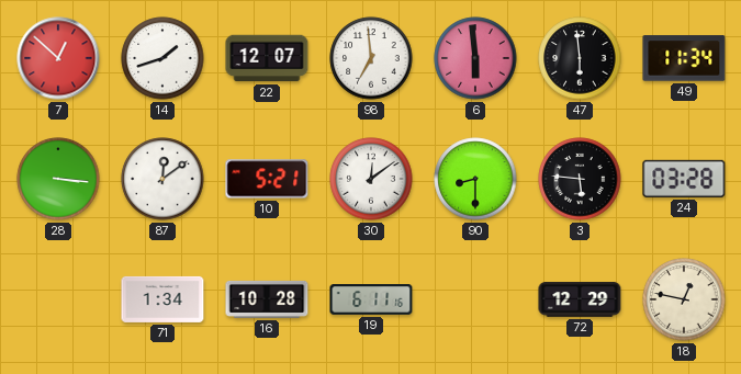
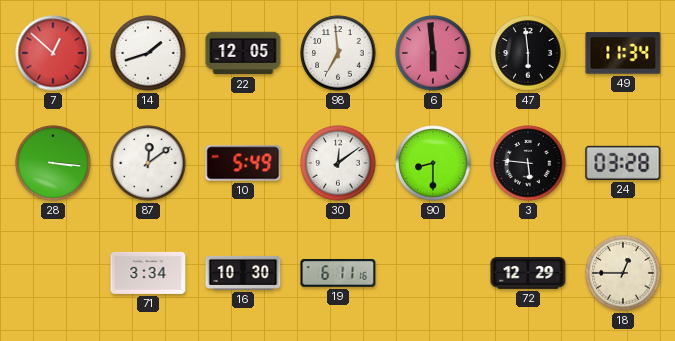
22: 12:07 -> 12:05 (243, 53)
10: 5:21 -> 5:49 (243, 163)
71: 1:34 -> 3:34 (148, 273)
16: 10:28 -> 10:30 (243, 273)
18: 12:47 -> 12:45 (623, 273)
